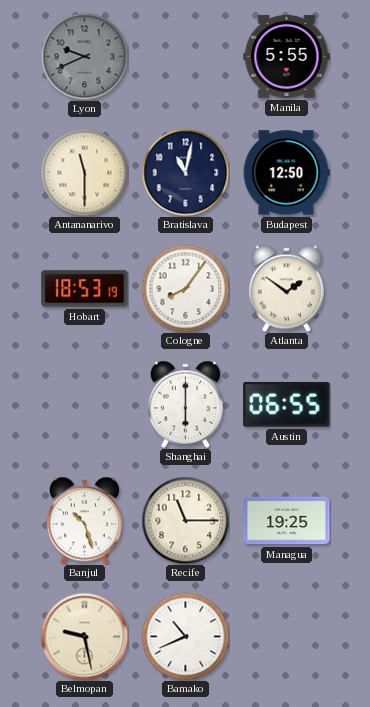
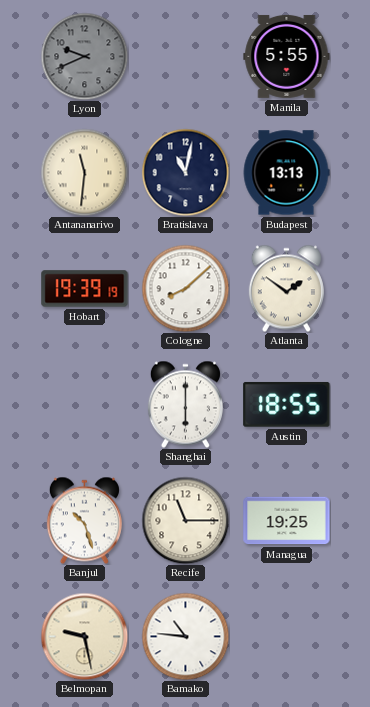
Antananarivo: 11:30 -> 11:31 (84, 172)
Budapest: 12:50 -> 13:13 (286, 173)
Hobart: 18:53 -> 19:39 (85, 289)
Cologne: 8:06 -> 8:08 (185, 288)
Austin: 06:55 -> 18:55 (287, 405)
Bamako: 10:41 -> 10:46 (185, 636)
